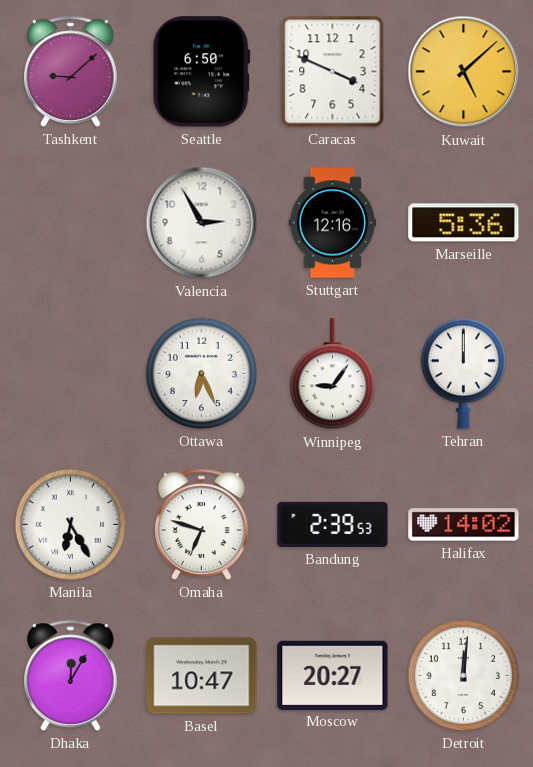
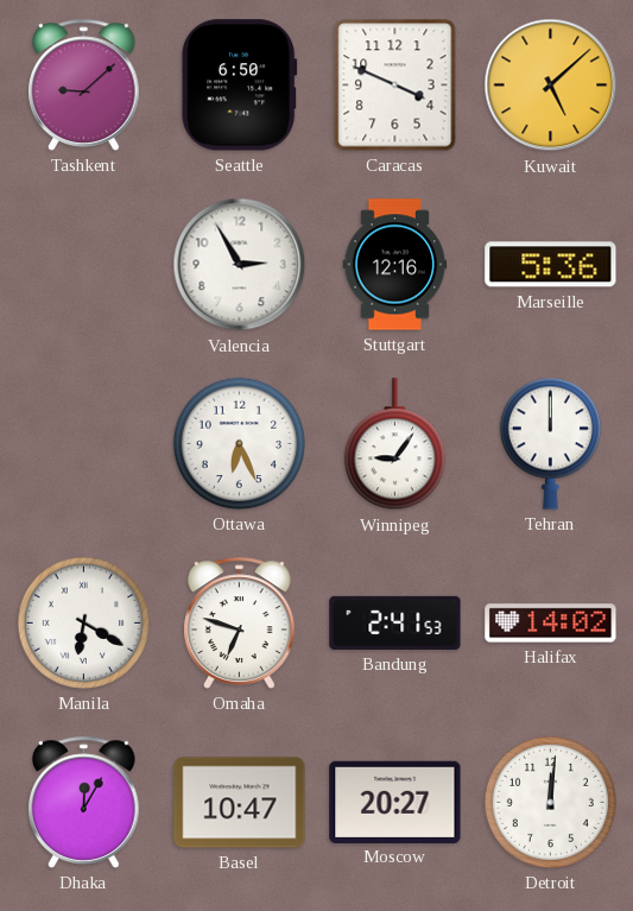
Manila: 6:25 -> 6:20 (83, 622)
Bandung: 2:39 -> 2:41 (395, 622)
